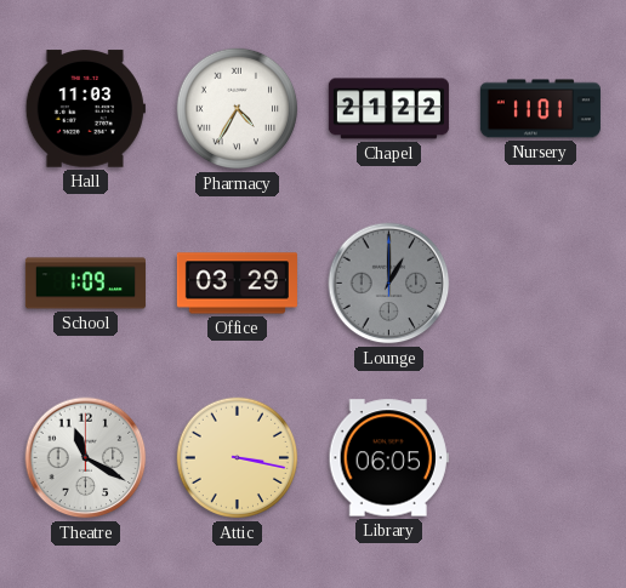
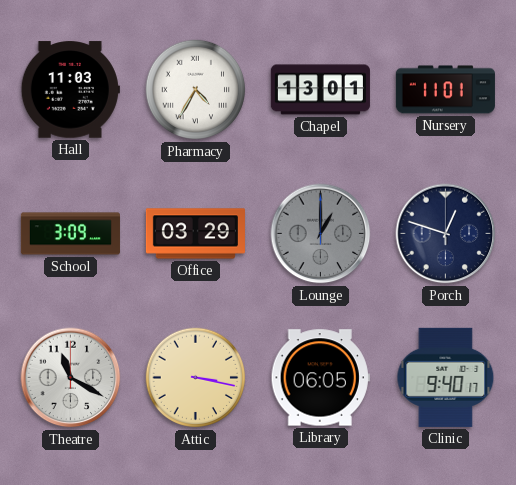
Chapel: 21:22 -> 13:01 (320, 90)
School: 1:09 -> 3:09 (70, 234)
Porch: none -> 12:48 (446, 234)
Clinic: none -> 9:40 (446, 377)
